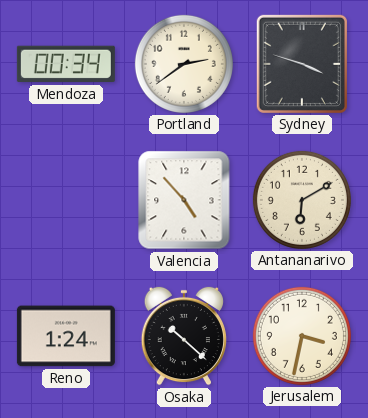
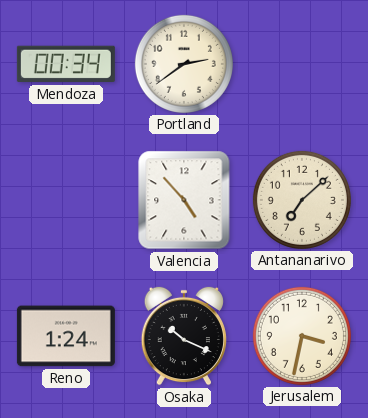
Sydney: 3:48 -> none (302, 64)
Antananarivo: 6:10 -> 7:08 (302, 200)
Osaka: 10:22 -> 10:19 (184, 336)
